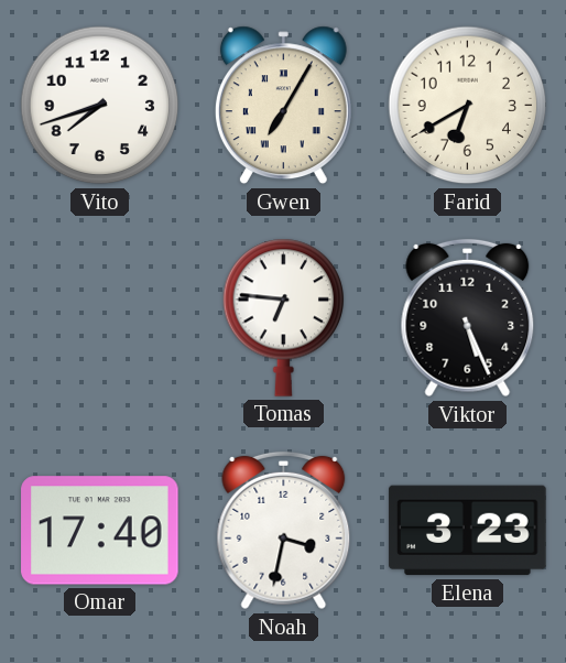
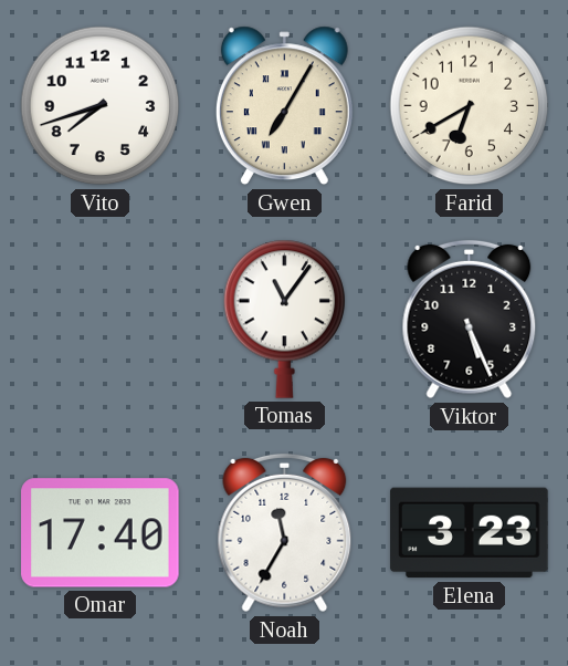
Tomas: 6:46 -> 11:06 (285, 319)
Noah: 3:32 -> 11:35 (285, 533)
